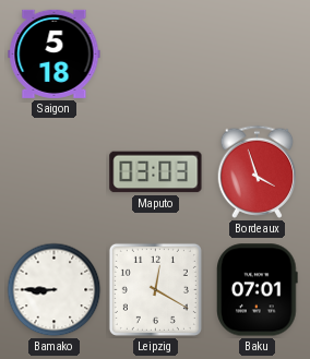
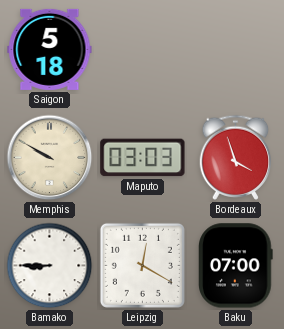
Memphis: none -> 9:50 (50, 158)
Baku: 07:01 -> 07:00 (236, 266)
